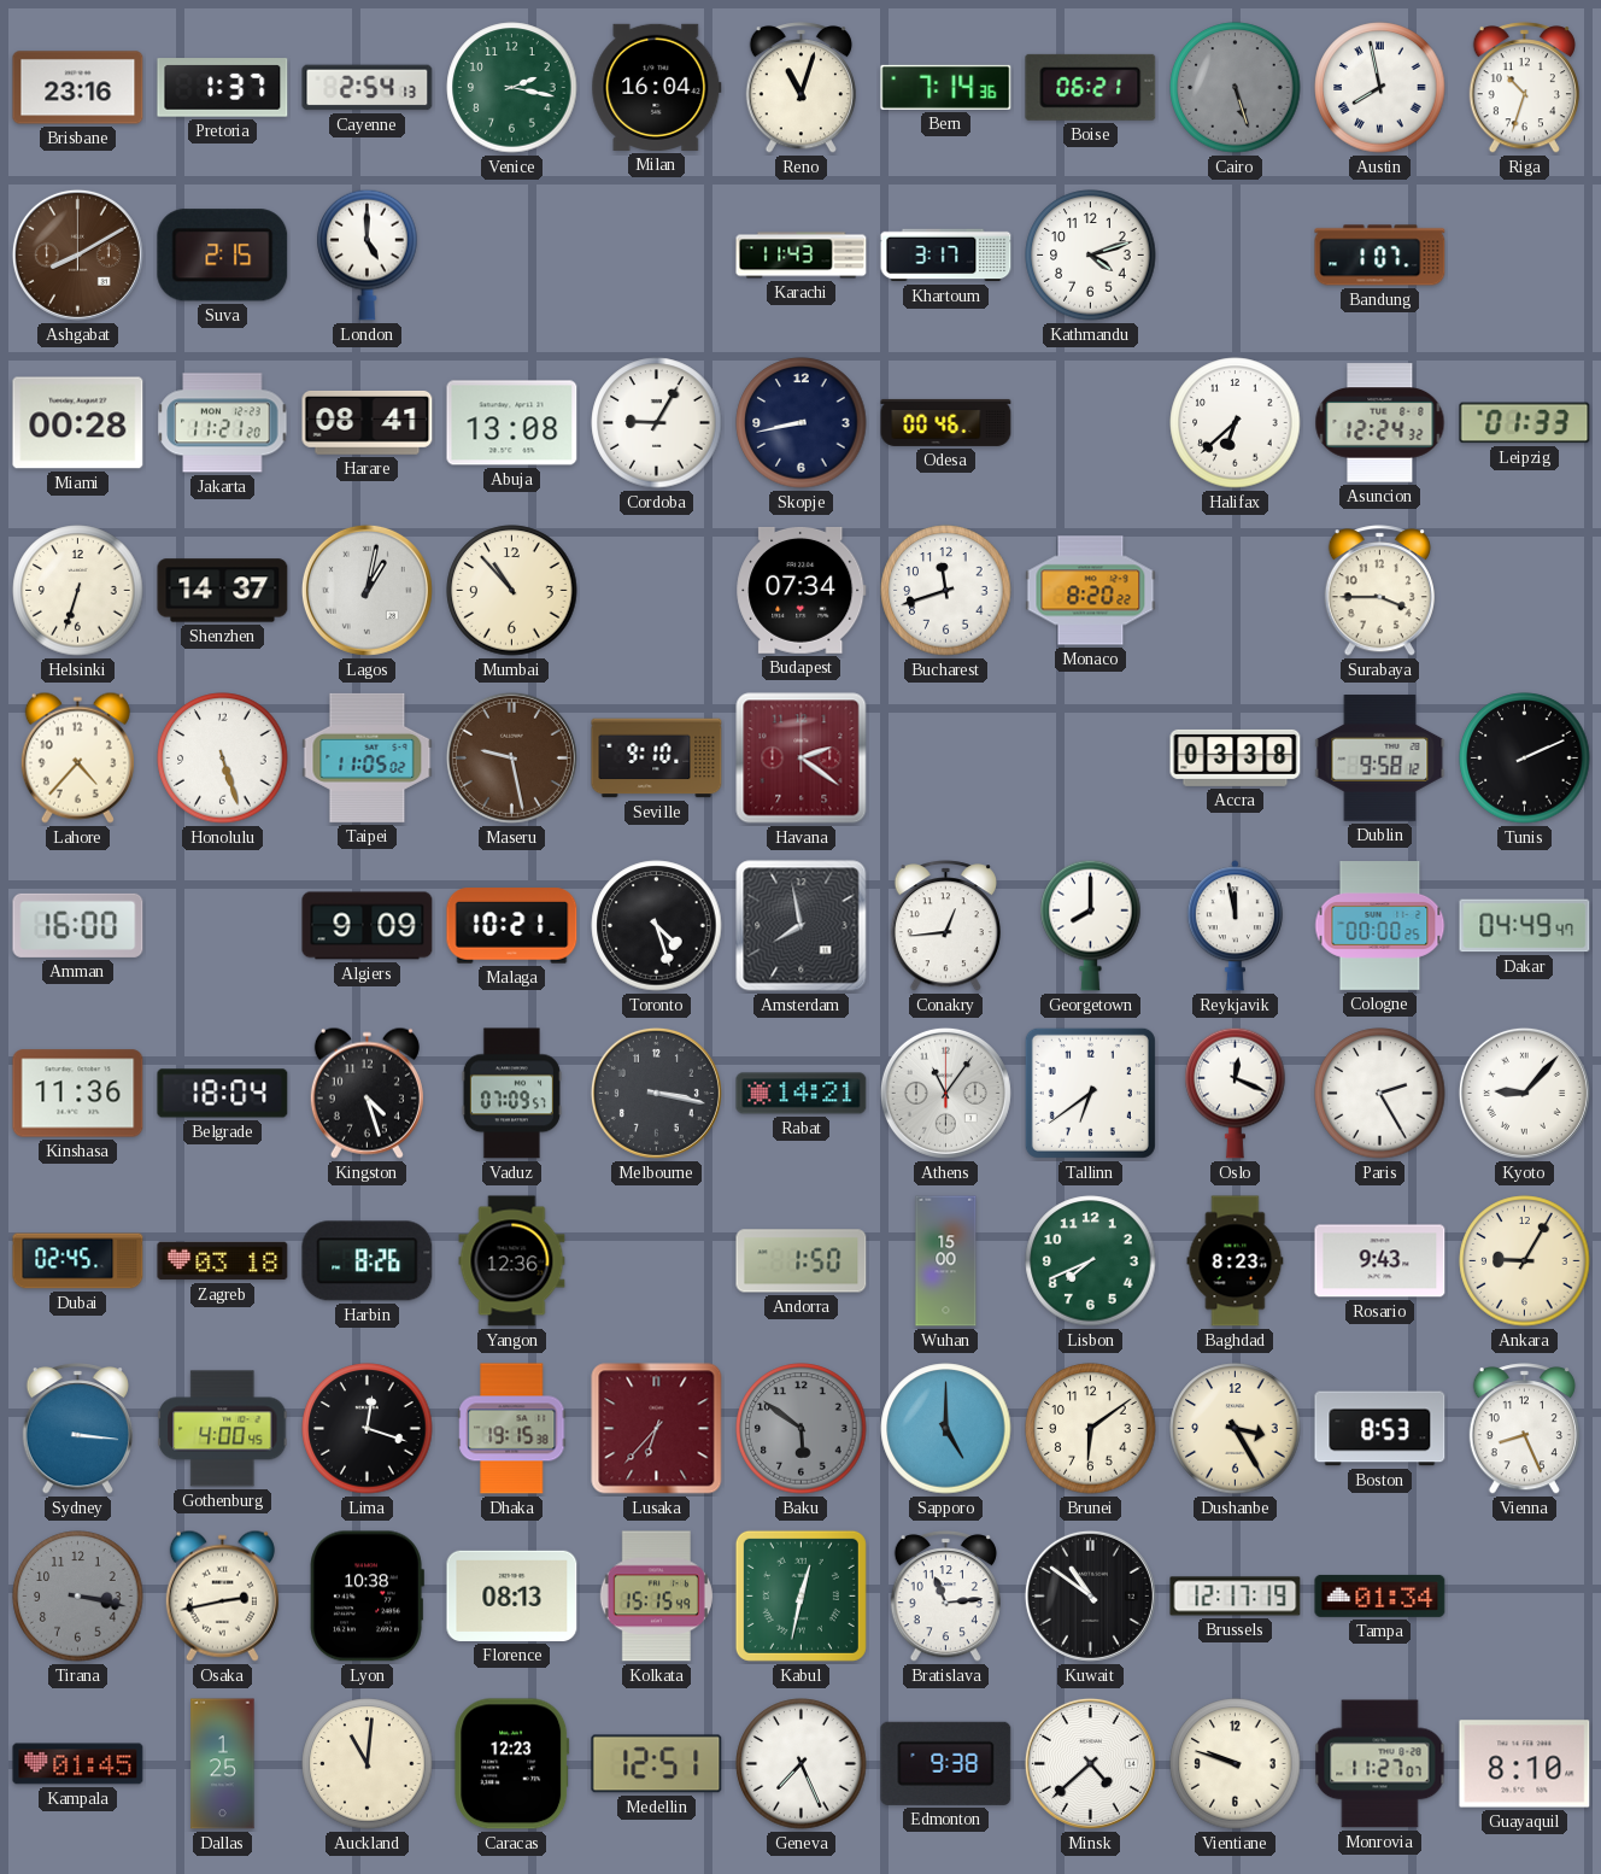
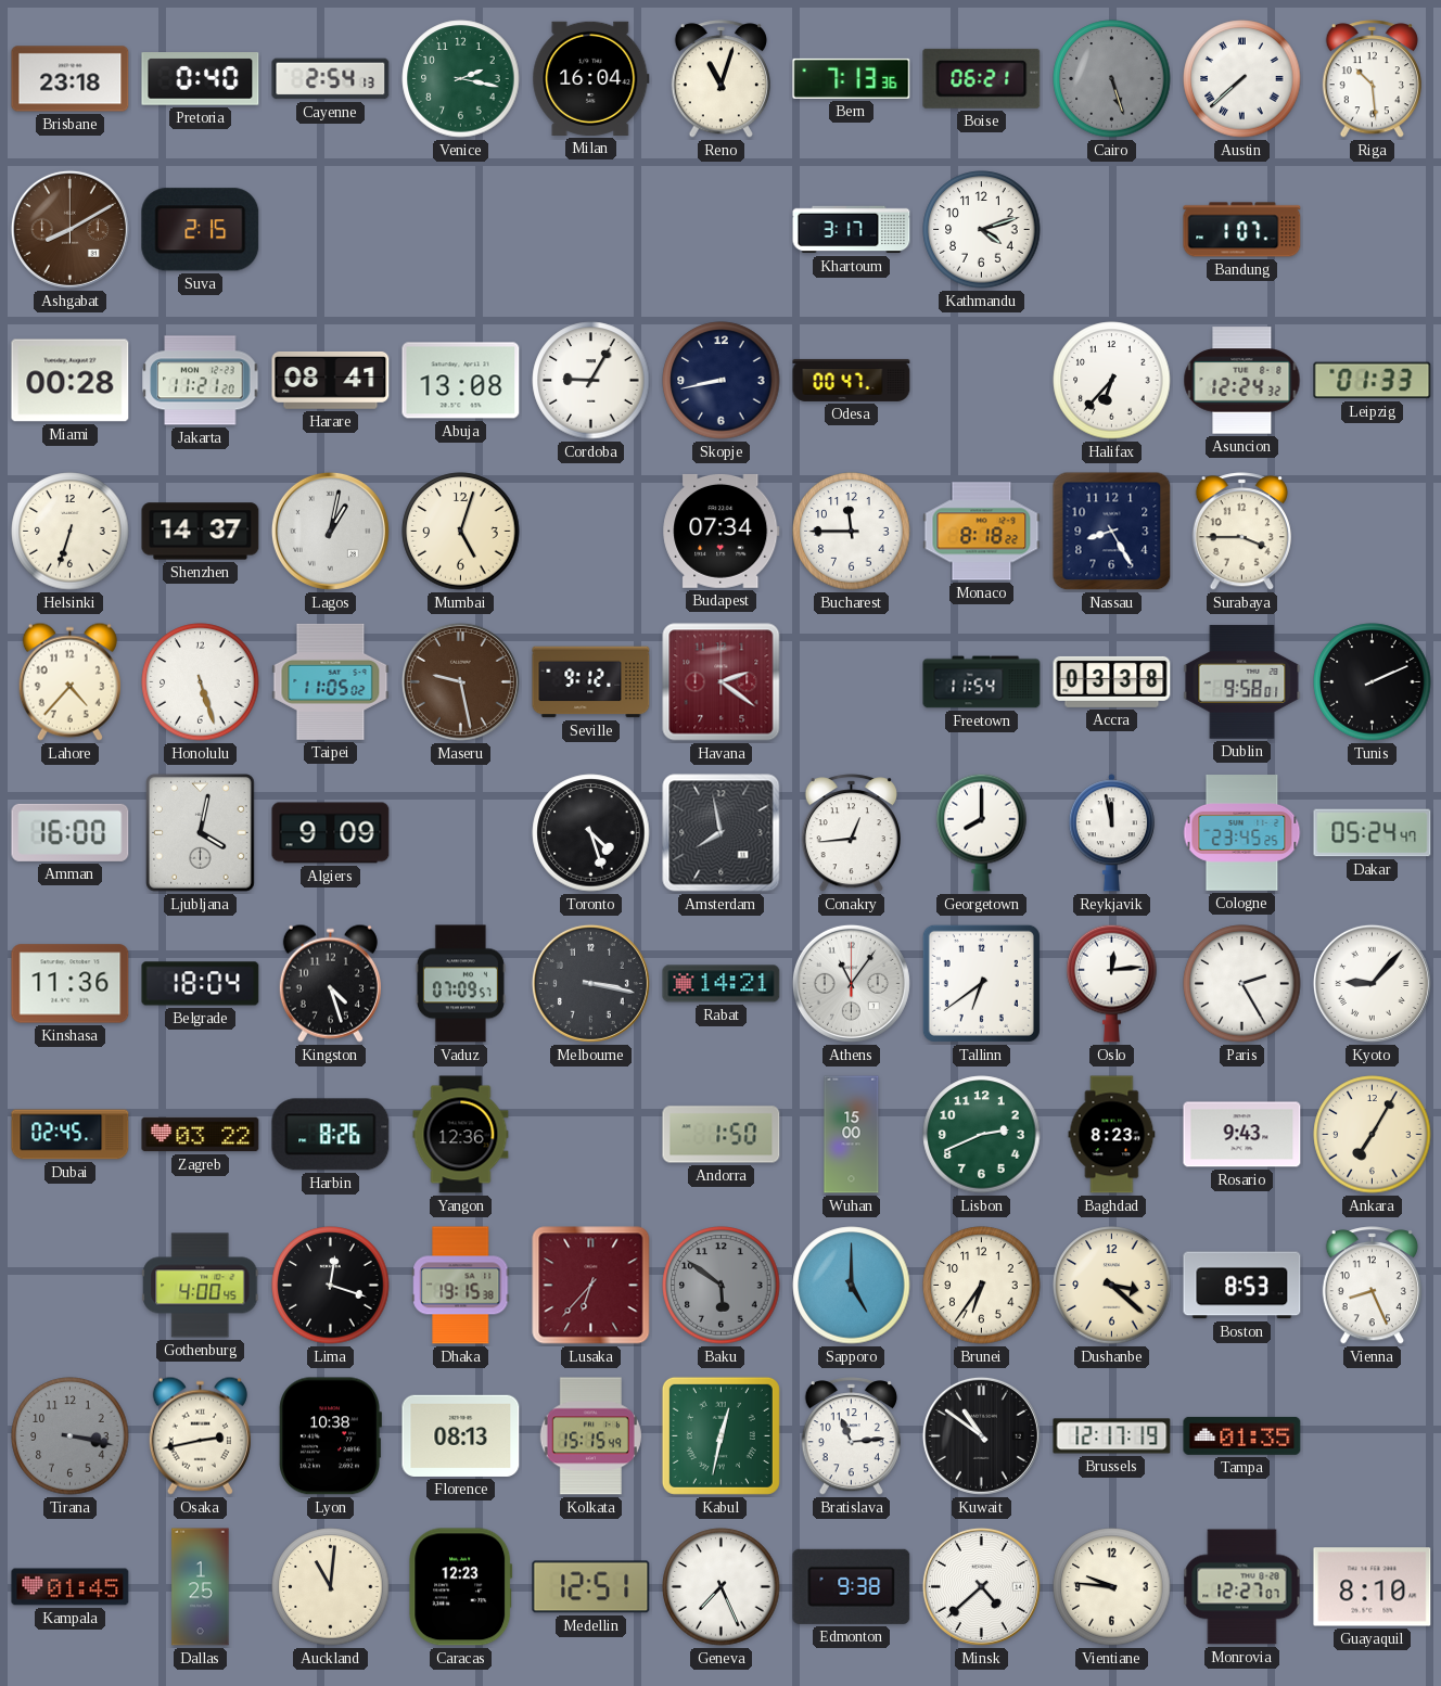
Brisbane: 23:16 -> 23:18 (71, 79)
Pretoria: 1:37 -> 0:40 (201, 79)
Bern: 7:14 -> 7:13 (852, 78)
Austin: 7:58 -> 7:38 (1242, 79)
Riga: 10:33 -> 10:29 (1372, 79)
London: 5:00 -> none (368, 254)
Karachi: 11:43 -> none (802, 256)
Odesa: 00:46 -> 00:47 (852, 380)
Halifax: 6:38 -> 6:37 (1112, 381)
Mumbai: 10:53 -> 5:03 (461, 532)
Bucharest: 11:42 -> 11:45 (852, 532)
Monaco: 8:20 -> 8:18 (982, 532)
Nassau: none -> 8:25 (1112, 532)
Seville: 9:10 -> 9:12 (591, 682)
Freetown: none -> 11:54 (982, 682)
Dublin: 9:58:12 -> 9:58:01 (1242, 682)
Ljubljana: none -> 4:02 (201, 833)
Malaga: 10:21 -> none (512, 926)
Cologne: 00:00 -> 23:45 (1242, 833)
Dakar: 04:49 -> 05:24 (1373, 833)
Oslo: 12:19 -> 12:14 (1112, 983)
Zagreb: 03:18 -> 03:22 (201, 1135)
Lisbon: 7:41 -> 2:41 (982, 1135)
Ankara: 9:05 -> 7:05 (1373, 1135)
Sydney: 3:16 -> none (77, 1429)
Brunei: 6:09 -> 6:36 (982, 1286)
Dushanbe: 3:25 -> 3:22 (1112, 1286)
Tampa: 01:34 -> 01:35 (1242, 1435)
Vientiane: 9:48 -> 9:46 (1112, 1587)
Monrovia: 11:27 -> 12:27 (1242, 1587)
